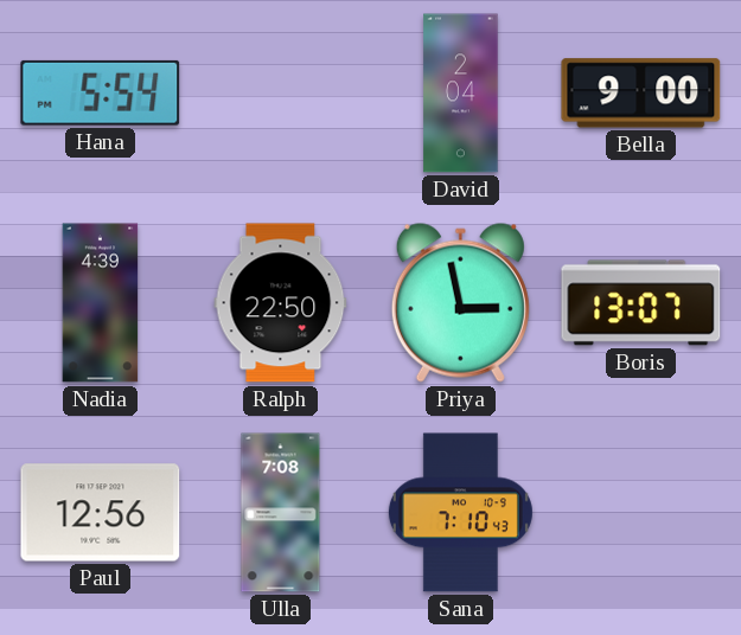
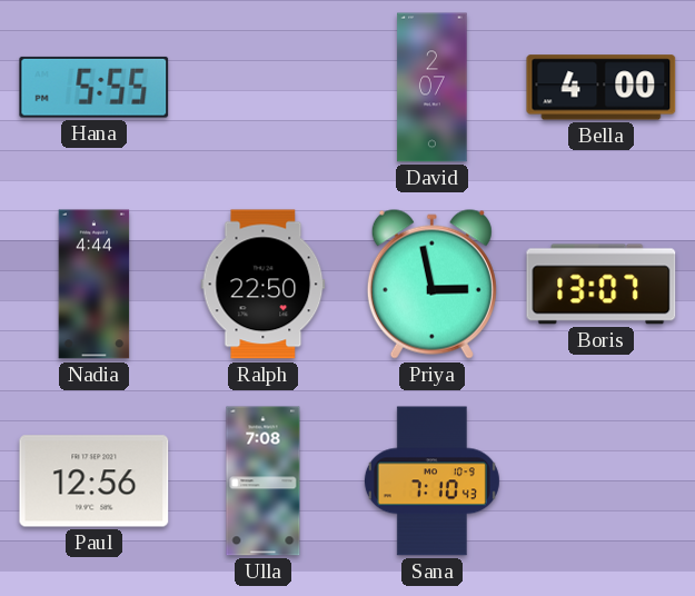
Hana: 5:54 -> 5:55 (95, 87)
David: 2:04 -> 2:07 (433, 88)
Bella: 9:00 -> 4:00 (602, 88)
Nadia: 4:39 -> 4:44 (95, 285)
